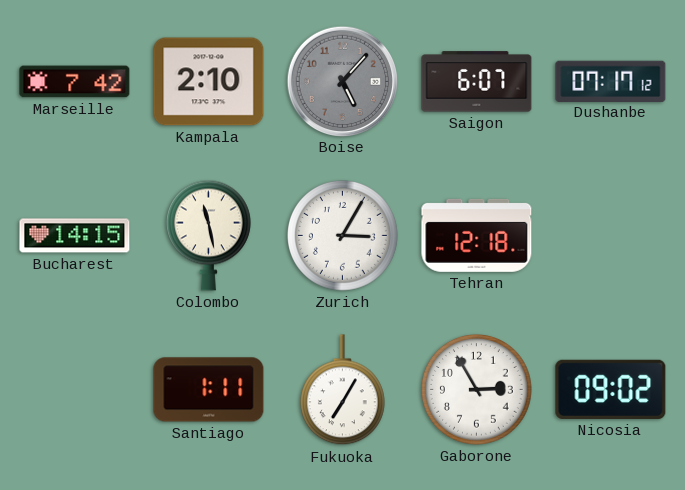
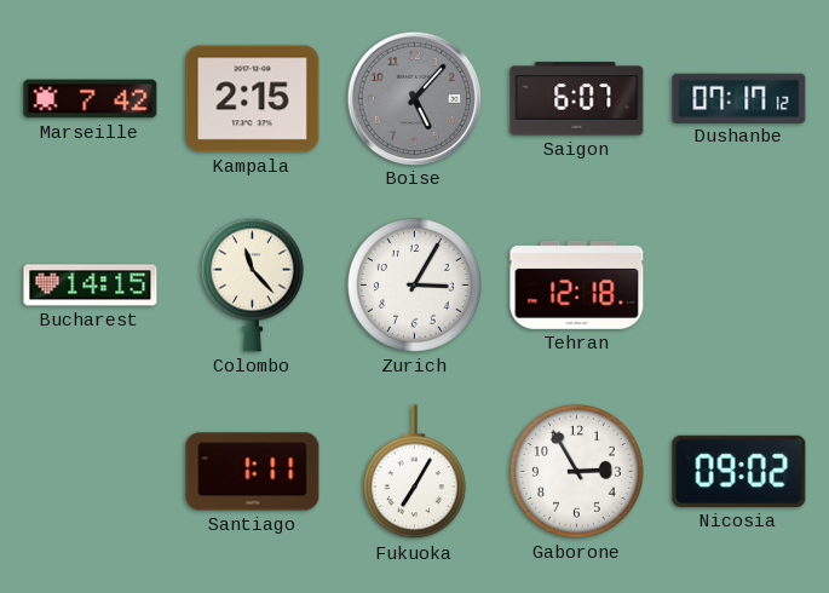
Kampala: 2:10 -> 2:15 (253, 99)
Colombo: 11:28 -> 11:23 (252, 284)
